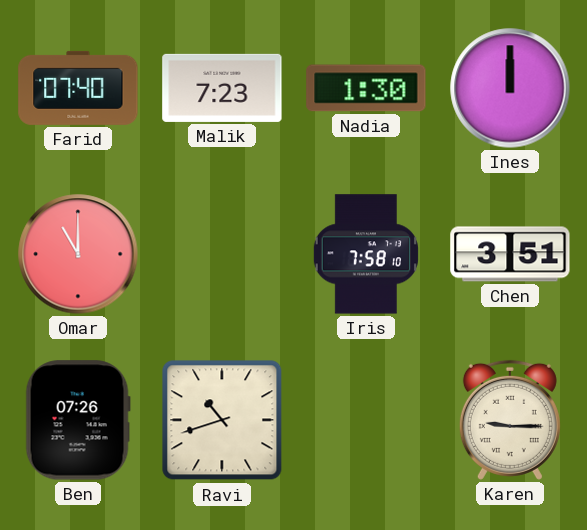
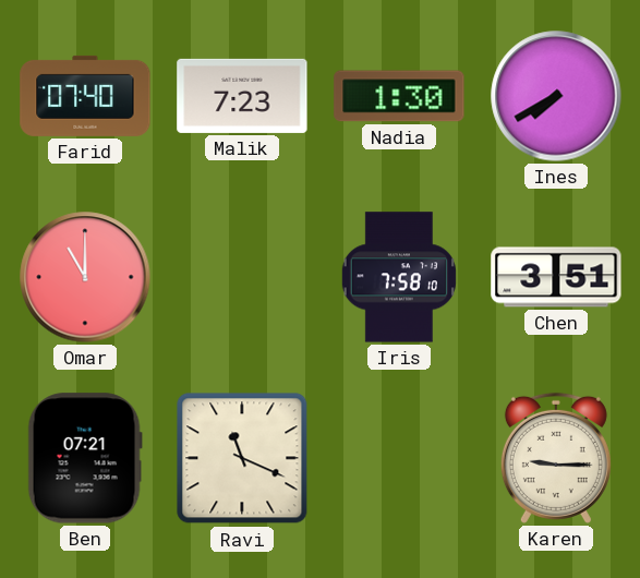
Ines: 12:00 -> 7:40 (556, 96)
Ben: 07:26 -> 07:21 (85, 458)
Ravi: 10:42 -> 11:19 (242, 458)
